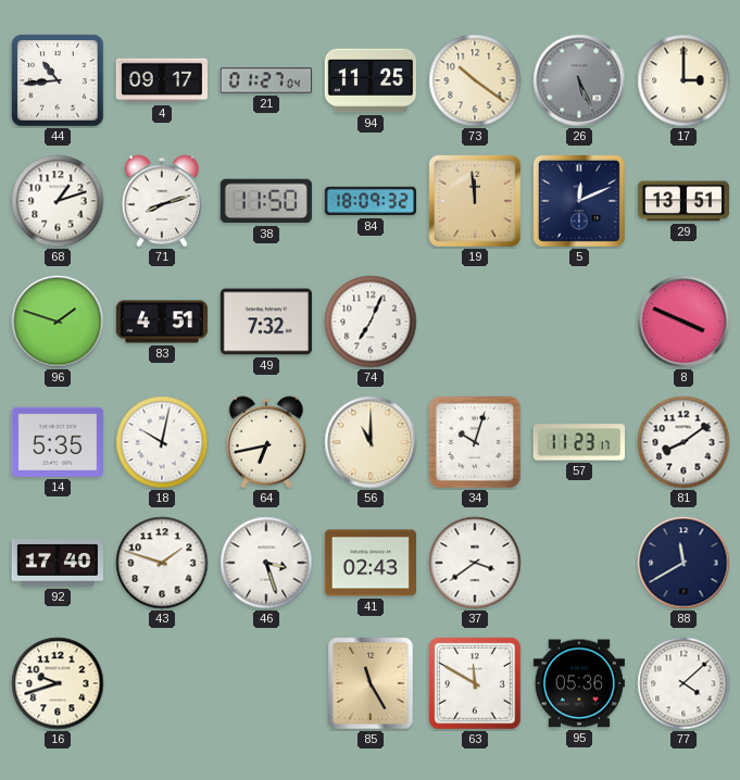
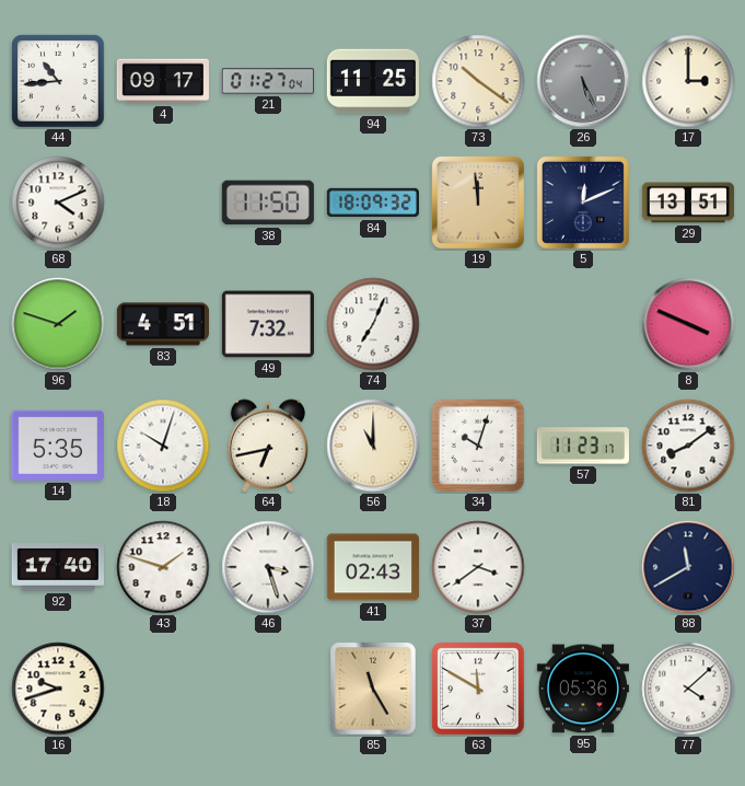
68: 1:12 -> 4:11 (58, 203)
71: 8:12 -> none (162, 201)
18: 10:02 -> 10:03 (163, 446)
